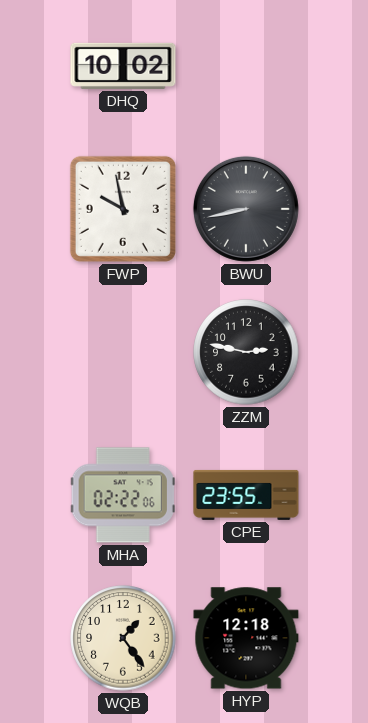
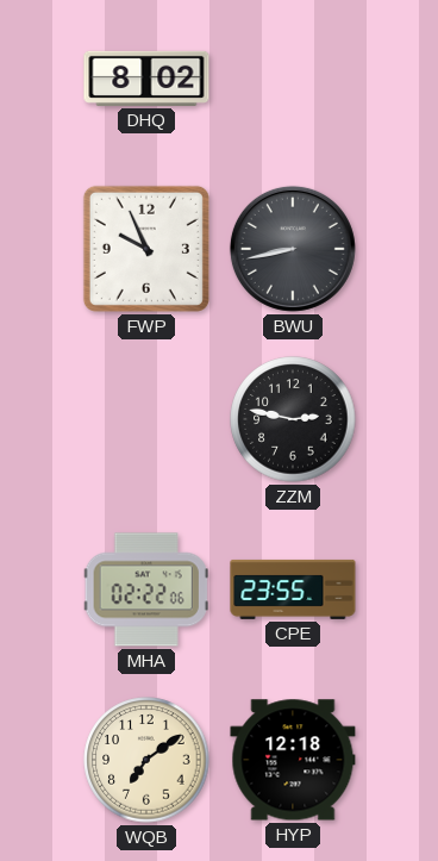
DHQ: 10:02 -> 8:02 (146, 79)
FWP: 9:58 -> 9:56 (146, 249)
WQB: 1:24 -> 7:09 (146, 760)
